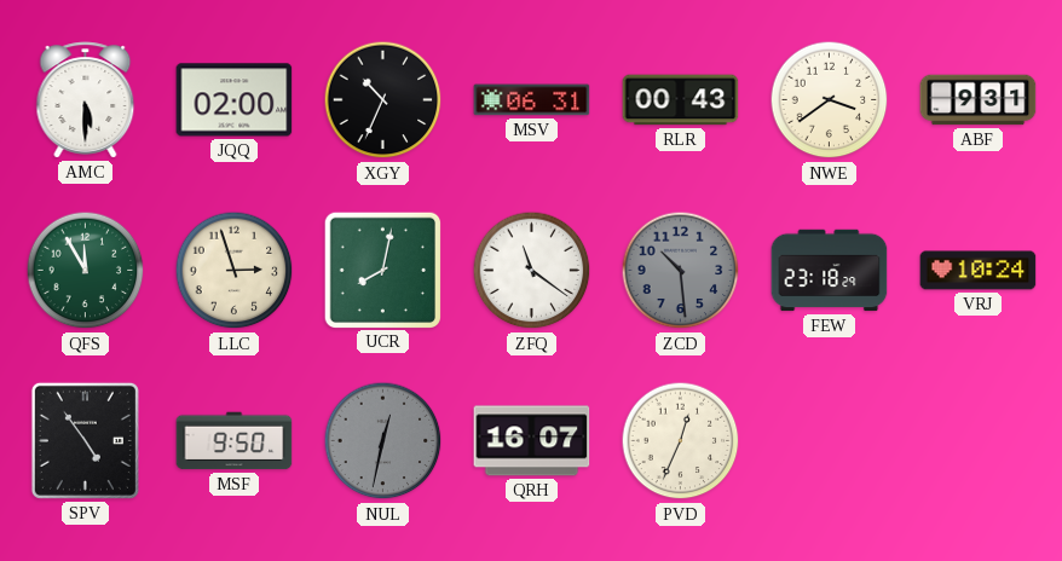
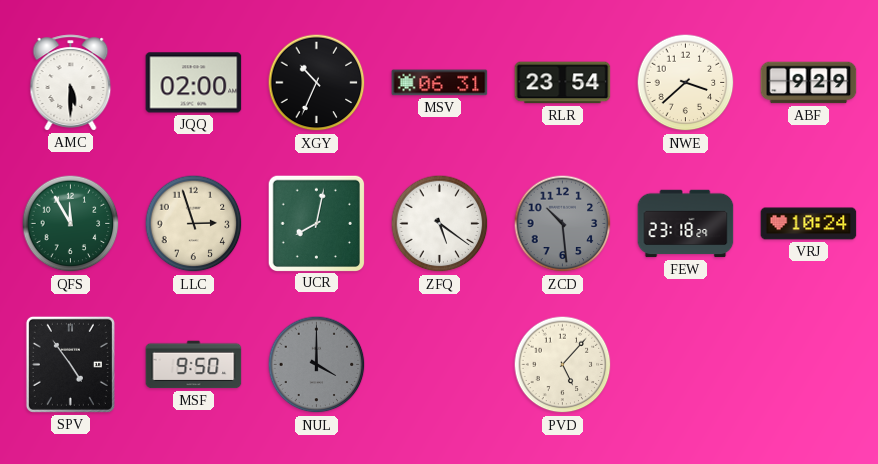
RLR: 00:43 -> 23:54 (563, 83)
NWE: 3:39 -> 3:38 (686, 83)
ABF: 9:31 -> 9:29 (809, 83)
ZFQ: 11:21 -> 5:21 (440, 224)
NUL: 12:32 -> 4:00 (317, 365)
QRH: 16:07 -> none (532, 441)
PVD: 12:34 -> 5:07 (563, 365)
